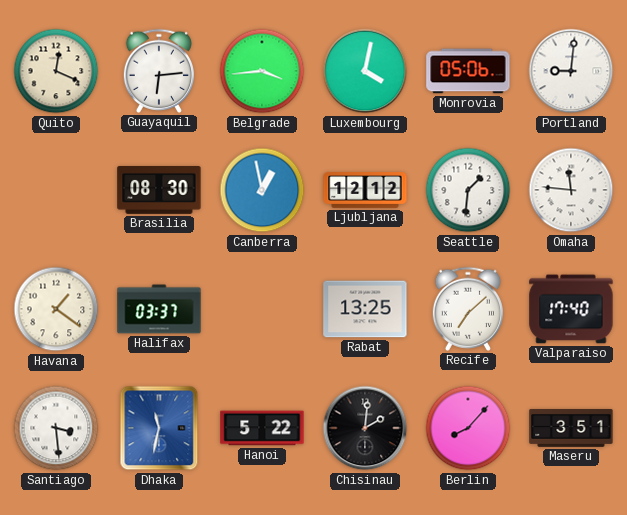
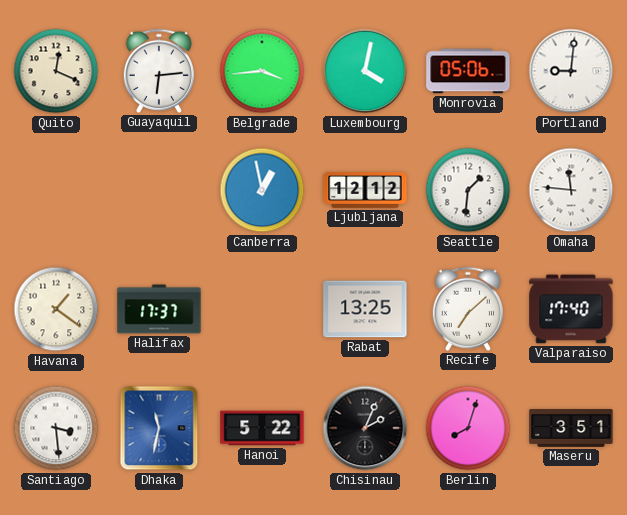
Brasilia: 08:30 -> none (159, 190)
Halifax: 03:37 -> 17:37 (159, 309)
Chisinau: 2:01 -> 2:04 (365, 428)
Berlin: 8:07 -> 8:03 (468, 428)
